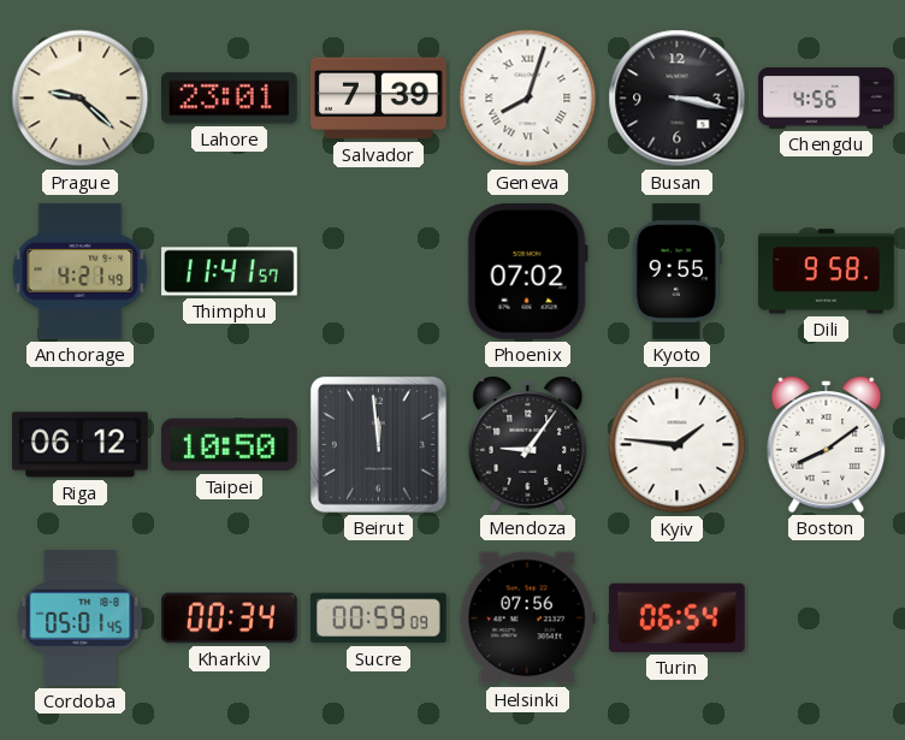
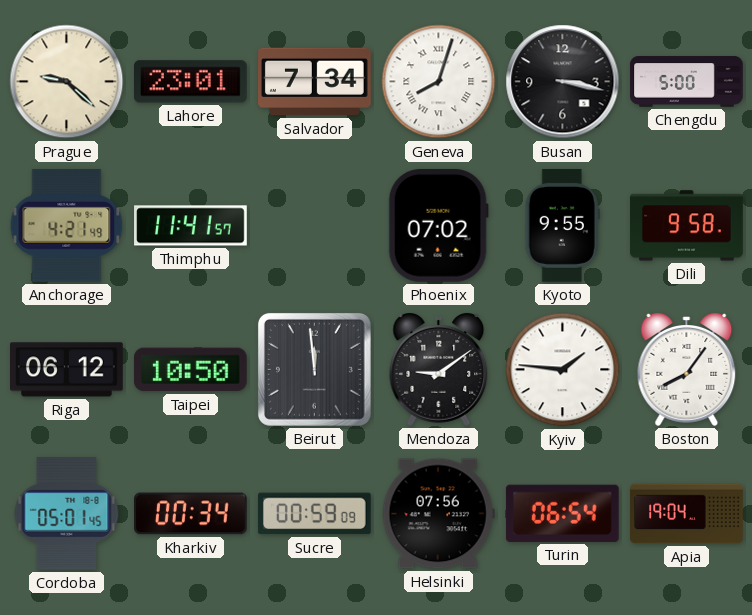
Salvador: 7:39 -> 7:34 (315, 82)
Chengdu: 4:56 -> 5:00 (687, 82)
Mendoza: 9:06 -> 9:09 (439, 369)
Boston: 8:09 -> 8:06 (687, 369)
Apia: none -> 19:04 (687, 514)
